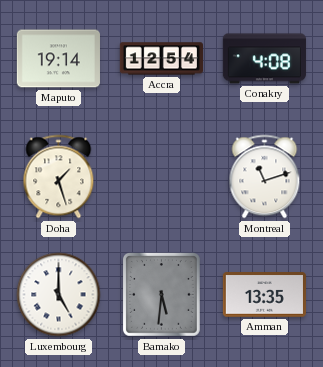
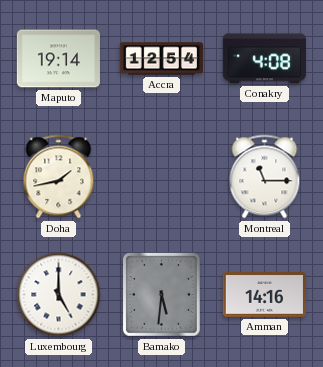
Doha: 1:27 -> 1:43 (59, 177)
Montreal: 11:12 -> 11:15 (265, 177)
Amman: 13:35 -> 14:16 (264, 295)
